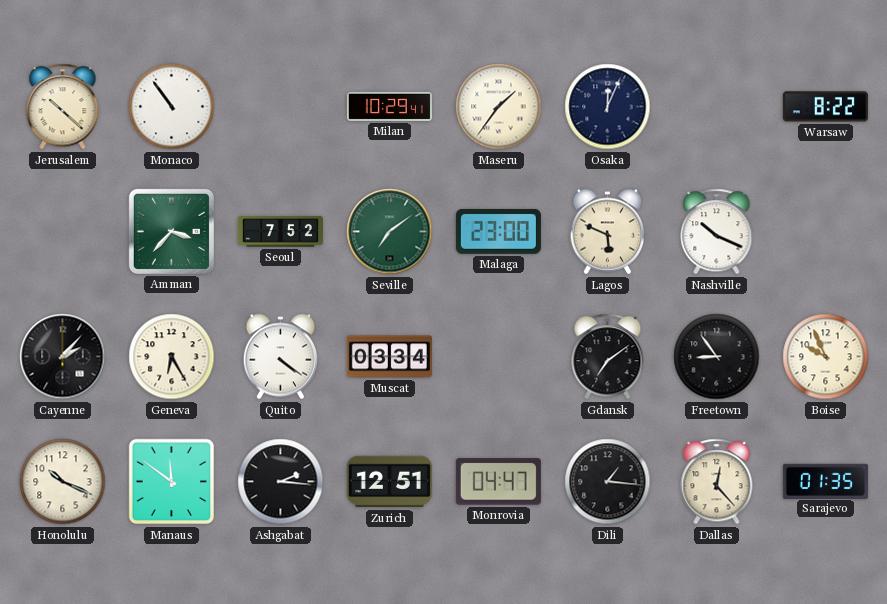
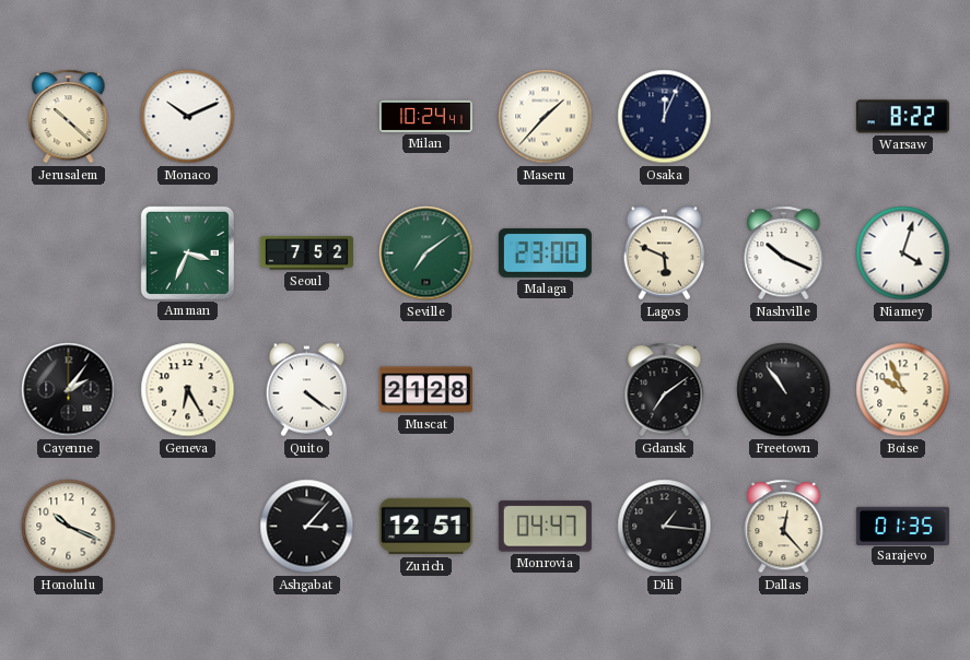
Monaco: 10:54 -> 10:11 (188, 117)
Milan: 10:29 -> 10:24 (425, 116)
Maseru: 1:36 -> 1:37 (546, 117)
Amman: 3:37 -> 3:34 (187, 252)
Niamey: none -> 4:03 (903, 254)
Cayenne: 2:07 -> 2:06 (69, 390)
Muscat: 03:34 -> 21:28 (425, 390)
Freetown: 8:54 -> 10:54 (784, 390)
Manaus: 11:51 -> none (172, 482)
Ashgabat: 2:16 -> 3:07 (307, 527)
